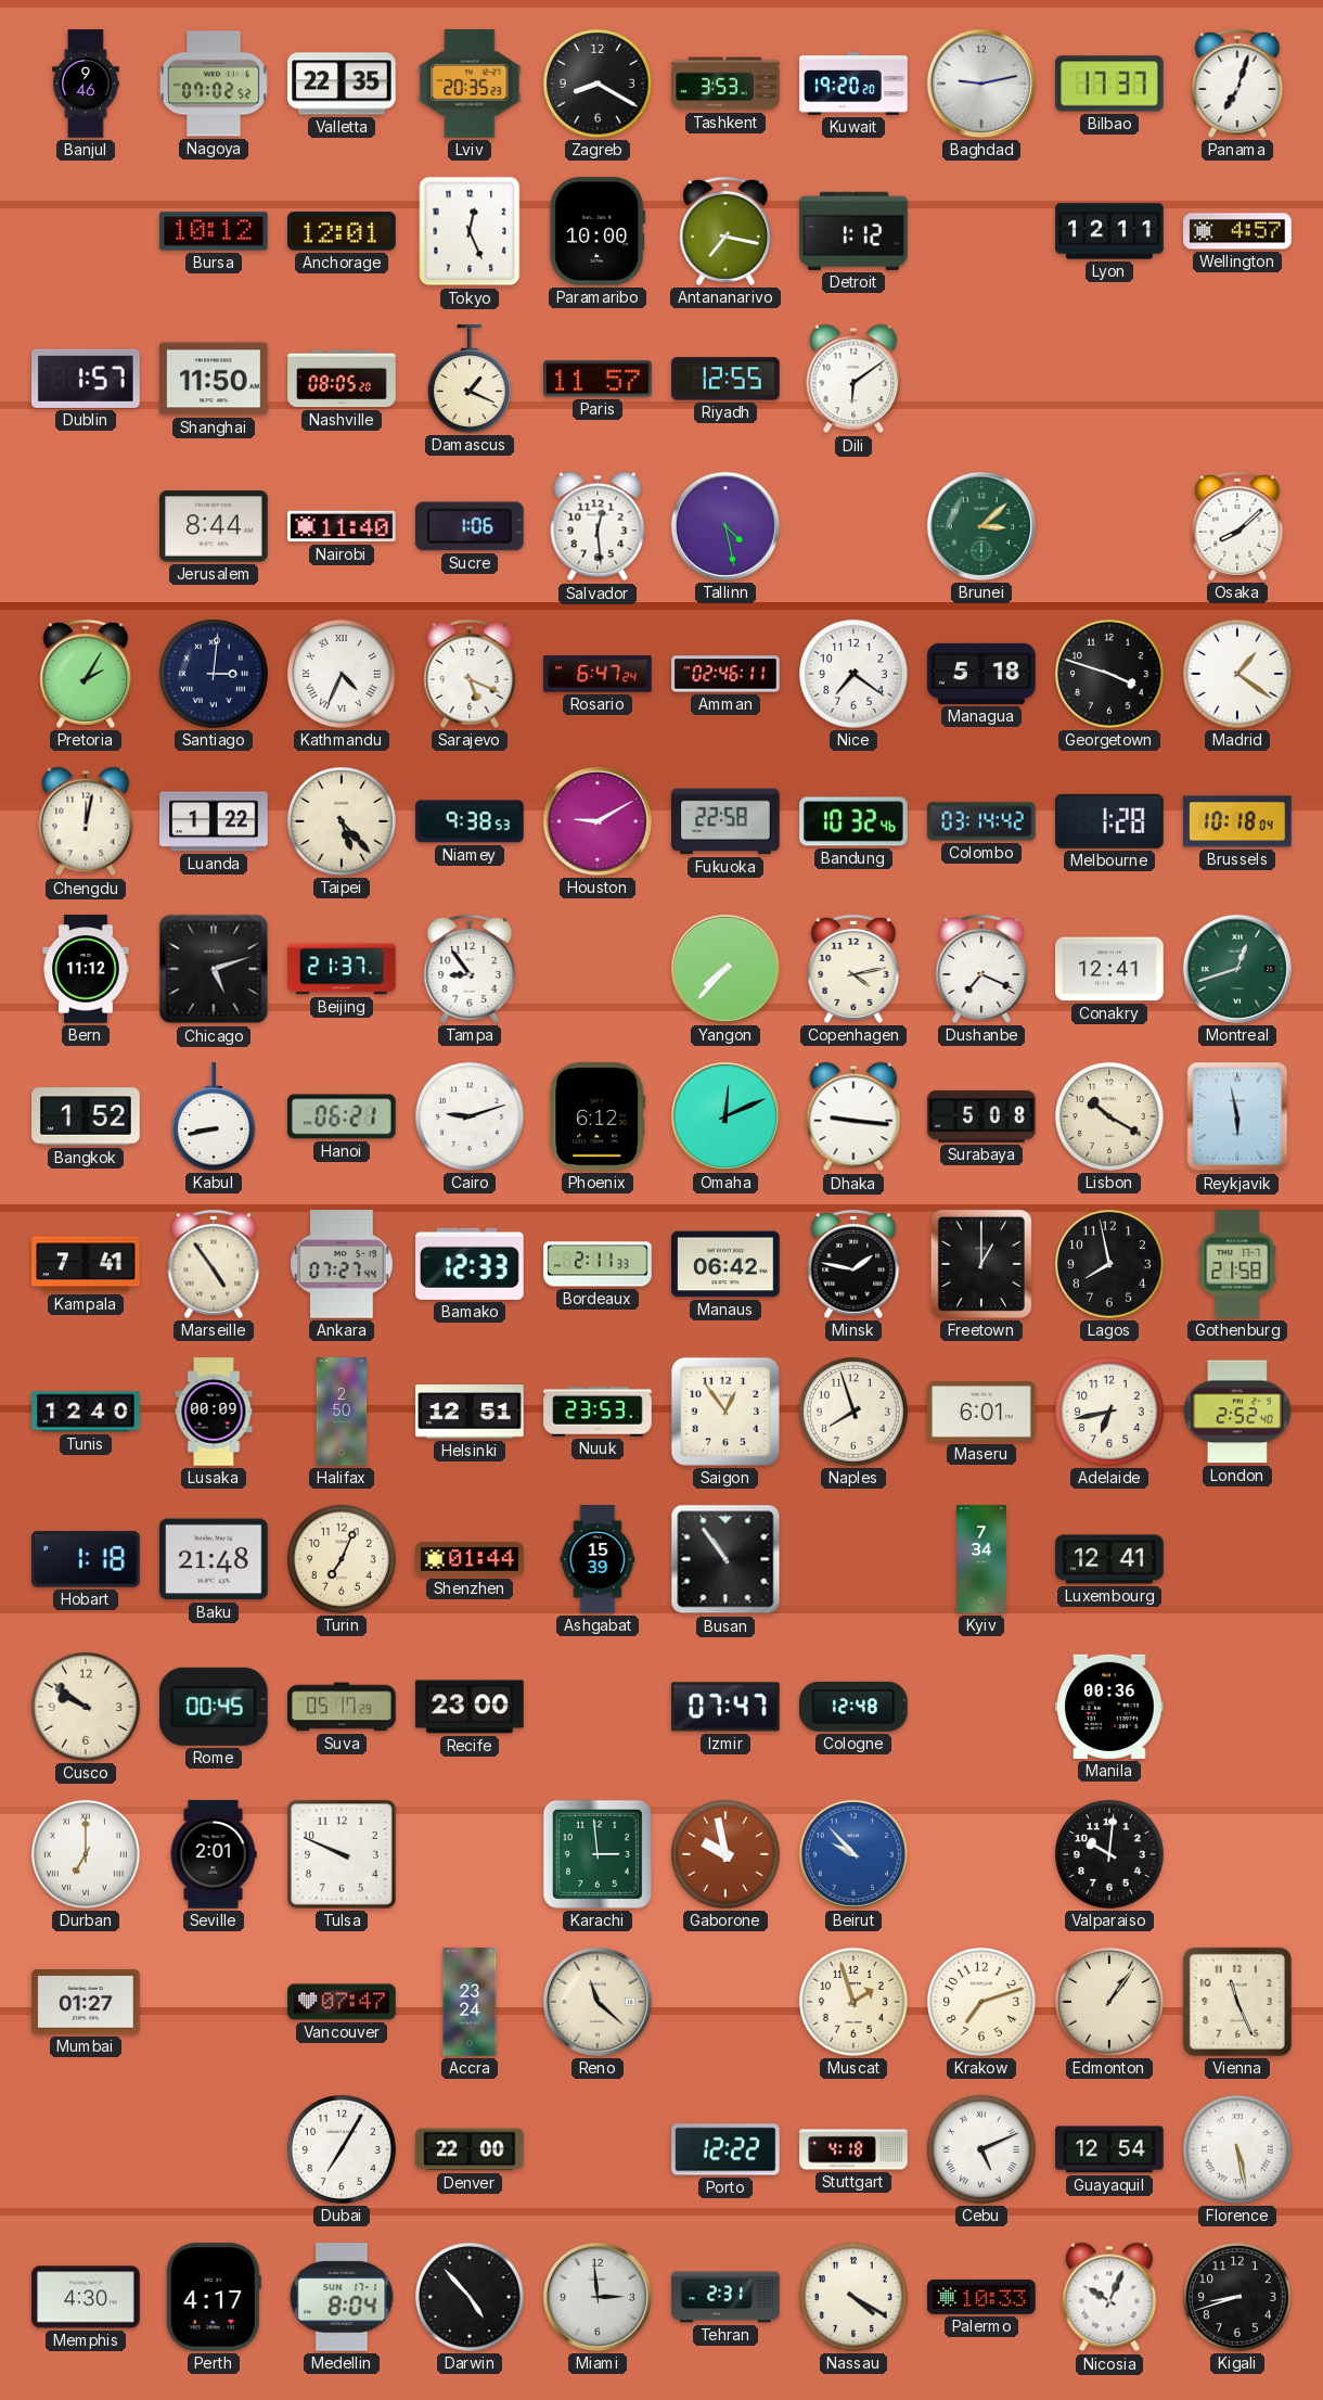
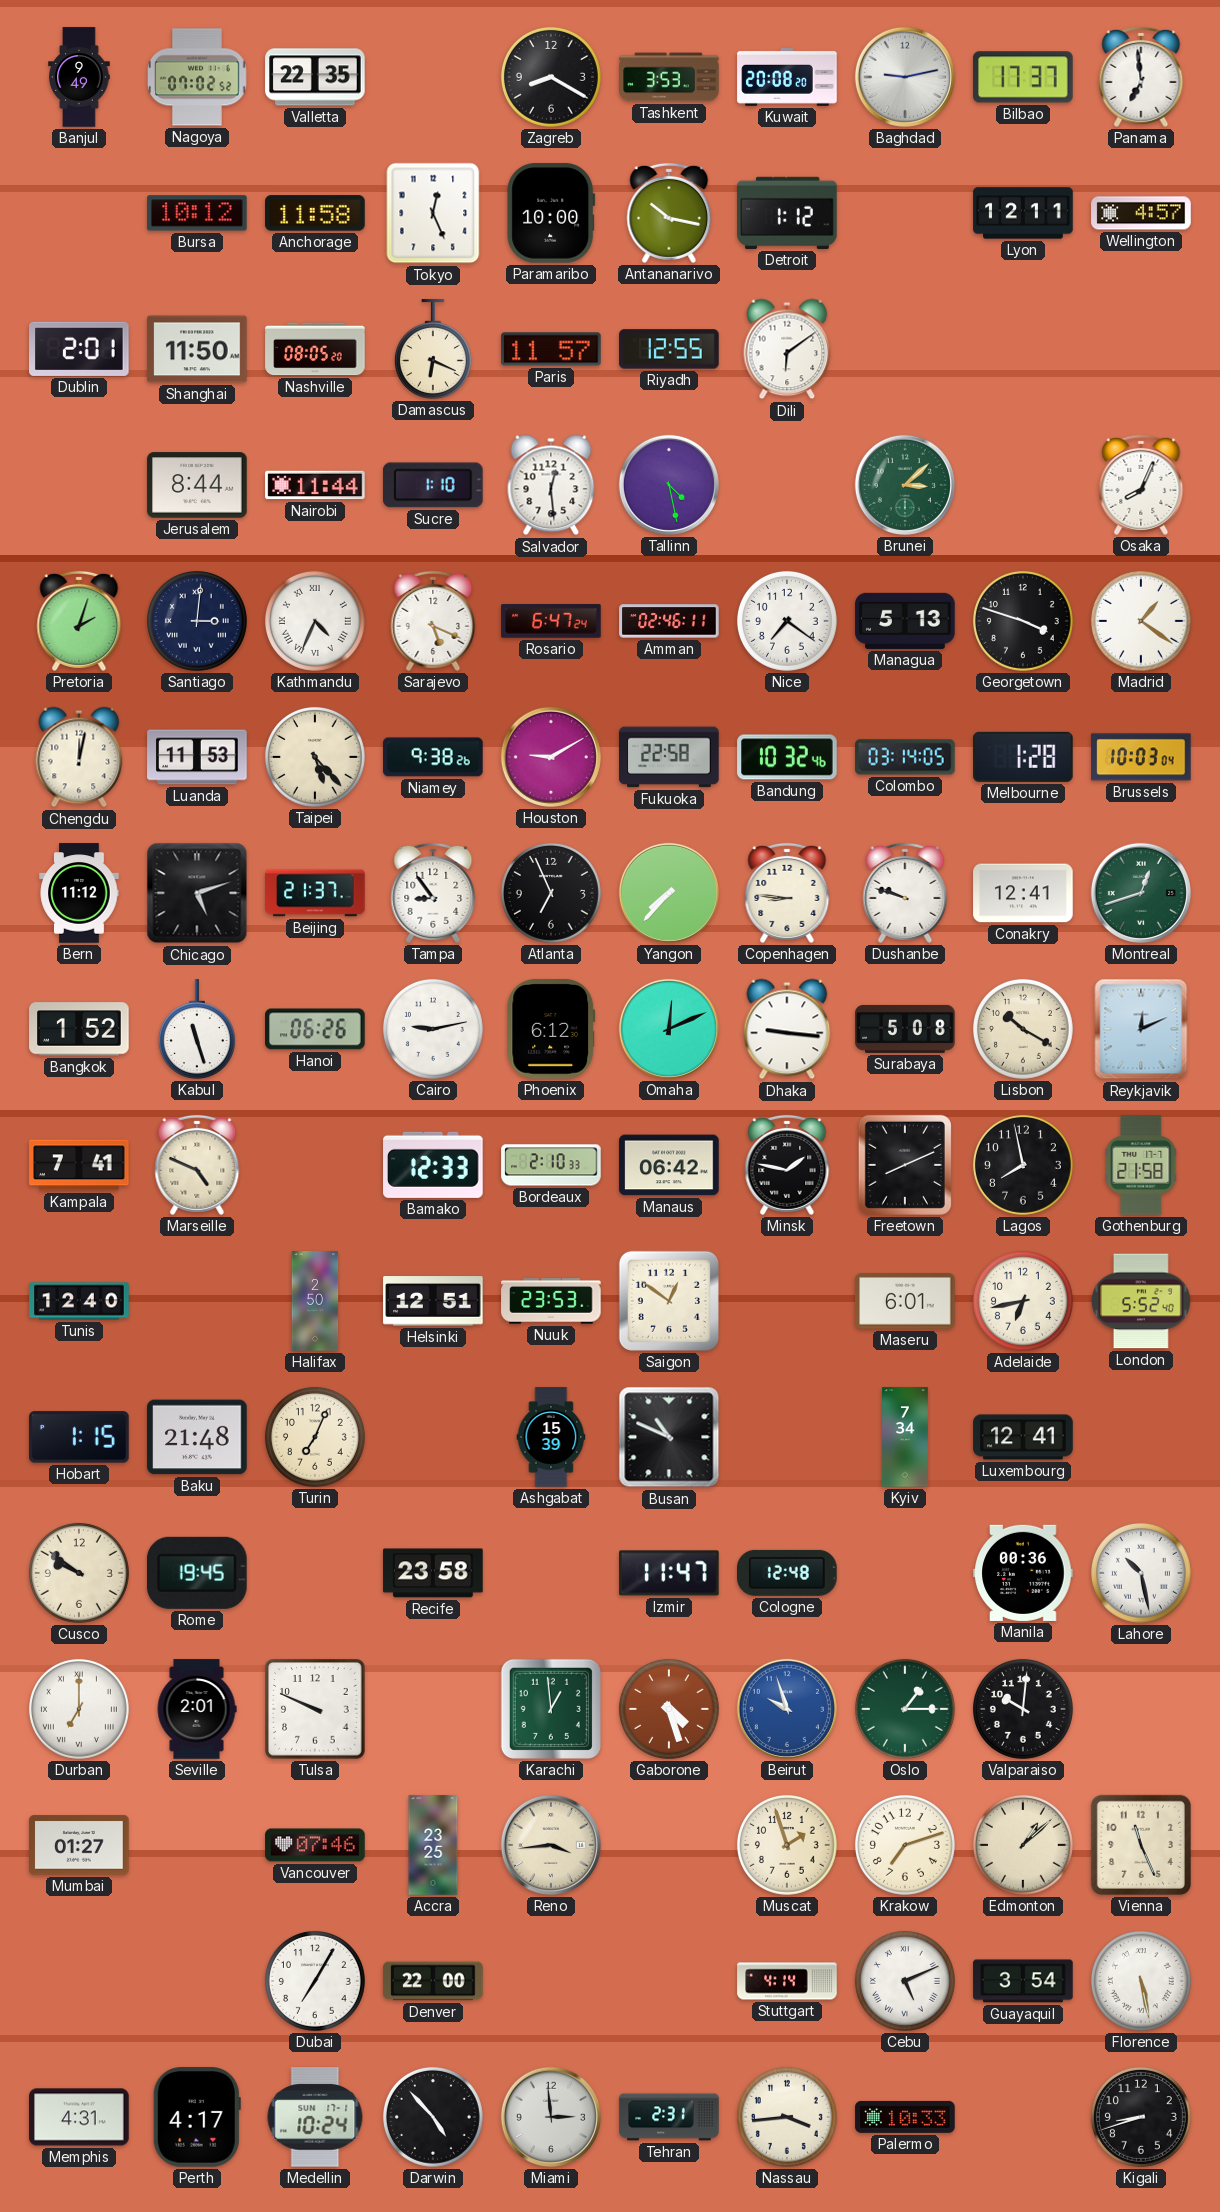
Banjul: 9:46 -> 9:49 (79, 77)
Lviv: 20:35 -> none (470, 84)
Kuwait: 19:20 -> 20:08 (787, 77)
Panama: 7:03 -> 6:59 (1141, 77)
Anchorage: 12:01 -> 11:58 (315, 213)
Antananarivo: 7:17 -> 10:17 (669, 213)
Dublin: 1:57 -> 2:01 (79, 349)
Damascus: 1:19 -> 6:19 (433, 349)
Nairobi: 11:40 -> 11:44 (315, 485)
Sucre: 1:06 -> 1:10 (434, 485)
Osaka: 8:08 -> 8:04 (1141, 485)
Pretoria: 2:05 -> 2:03 (79, 621)
Managua: 5:18 -> 5:13 (905, 621)
Luanda: 1:22 -> 11:53 (197, 757)
Niamey: 9:38:53 -> 9:38:26 (433, 757)
Colombo: 03:14:42 -> 03:14:05 (905, 757)
Brussels: 10:18 -> 10:03 (1141, 757)
Atlanta: none -> 6:56 (551, 893)
Copenhagen: 4:13 -> 8:46 (787, 893)
Dushanbe: 7:19 -> 9:48 (905, 893)
Kabul: 8:43 -> 11:27 (197, 1029)
Hanoi: 06:21 -> 06:26 (315, 1029)
Cairo: 9:12 -> 9:13 (433, 1029)
Reykjavik: 5:58 -> 12:11 (1141, 1029)
Marseille: 4:54 -> 4:49 (197, 1165)
Ankara: 07:27 -> none (342, 1264)
Bordeaux: 2:11 -> 2:10 (551, 1165)
Freetown: 1:00 -> 8:11 (905, 1165)
Lusaka: 00:09 -> none (214, 1412)
Saigon: 12:54 -> 12:51 (669, 1301)
Naples: 7:57 -> none (853, 1412)
London: 2:52 -> 5:52 (1142, 1301)
Hobart: 1:18 -> 1:15 (79, 1437)
Shenzhen: 01:44 -> none (470, 1559)
Busan: 10:54 -> 10:49 (669, 1437)
Rome: 00:45 -> 19:45 (197, 1573)
Suva: 05:17 -> none (342, 1707)
Recife: 23:00 -> 23:58 (433, 1573)
Izmir: 07:47 -> 11:47 (669, 1573)
Lahore: none -> 10:28 (1141, 1573)
Karachi: 2:59 -> 12:59 (551, 1709)
Gaborone: 9:58 -> 4:27 (669, 1709)
Beirut: 9:53 -> 9:57 (787, 1709)
Oslo: none -> 1:15 (905, 1709)
Vancouver: 07:47 -> 07:46 (315, 1845)
Accra: 23:24 -> 23:25 (433, 1845)
Reno: 11:22 -> 3:44 (551, 1845)
Edmonton: 1:06 -> 1:08 (1023, 1845)
Porto: 12:22 -> none (725, 2149)
Stuttgart: 4:18 -> 4:14 (787, 1981)
Guayaquil: 12:54 -> 3:54 (1023, 1981)
Memphis: 4:30 -> 4:31 (79, 2117)
Medellin: 8:04 -> 10:24 (315, 2117)
Nassau: 4:20 -> 3:44 (787, 2117)
Nicosia: 10:04 -> none (1109, 2297)
